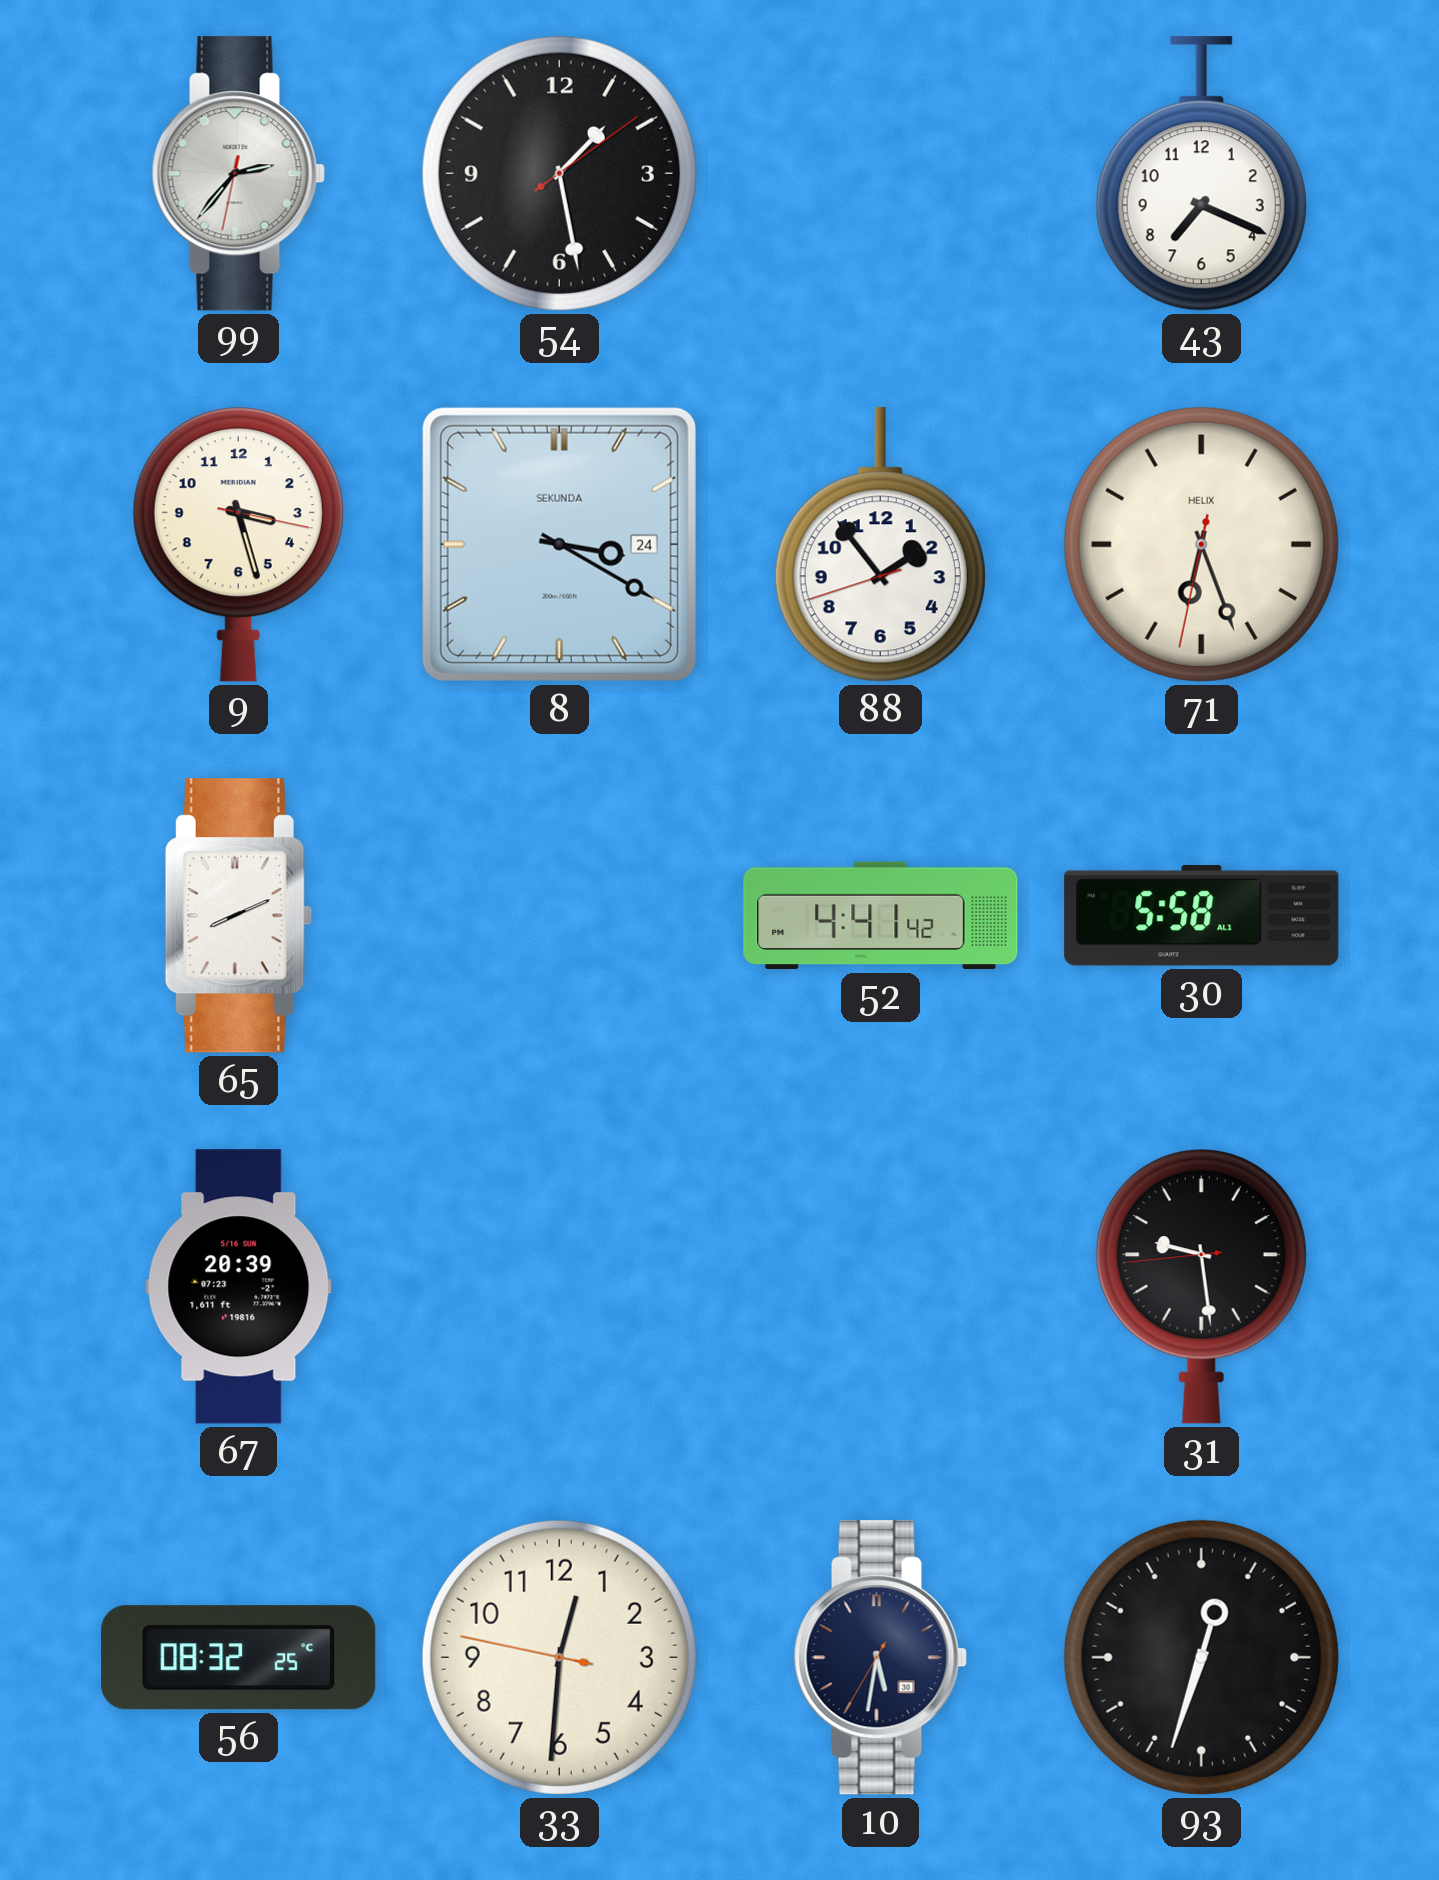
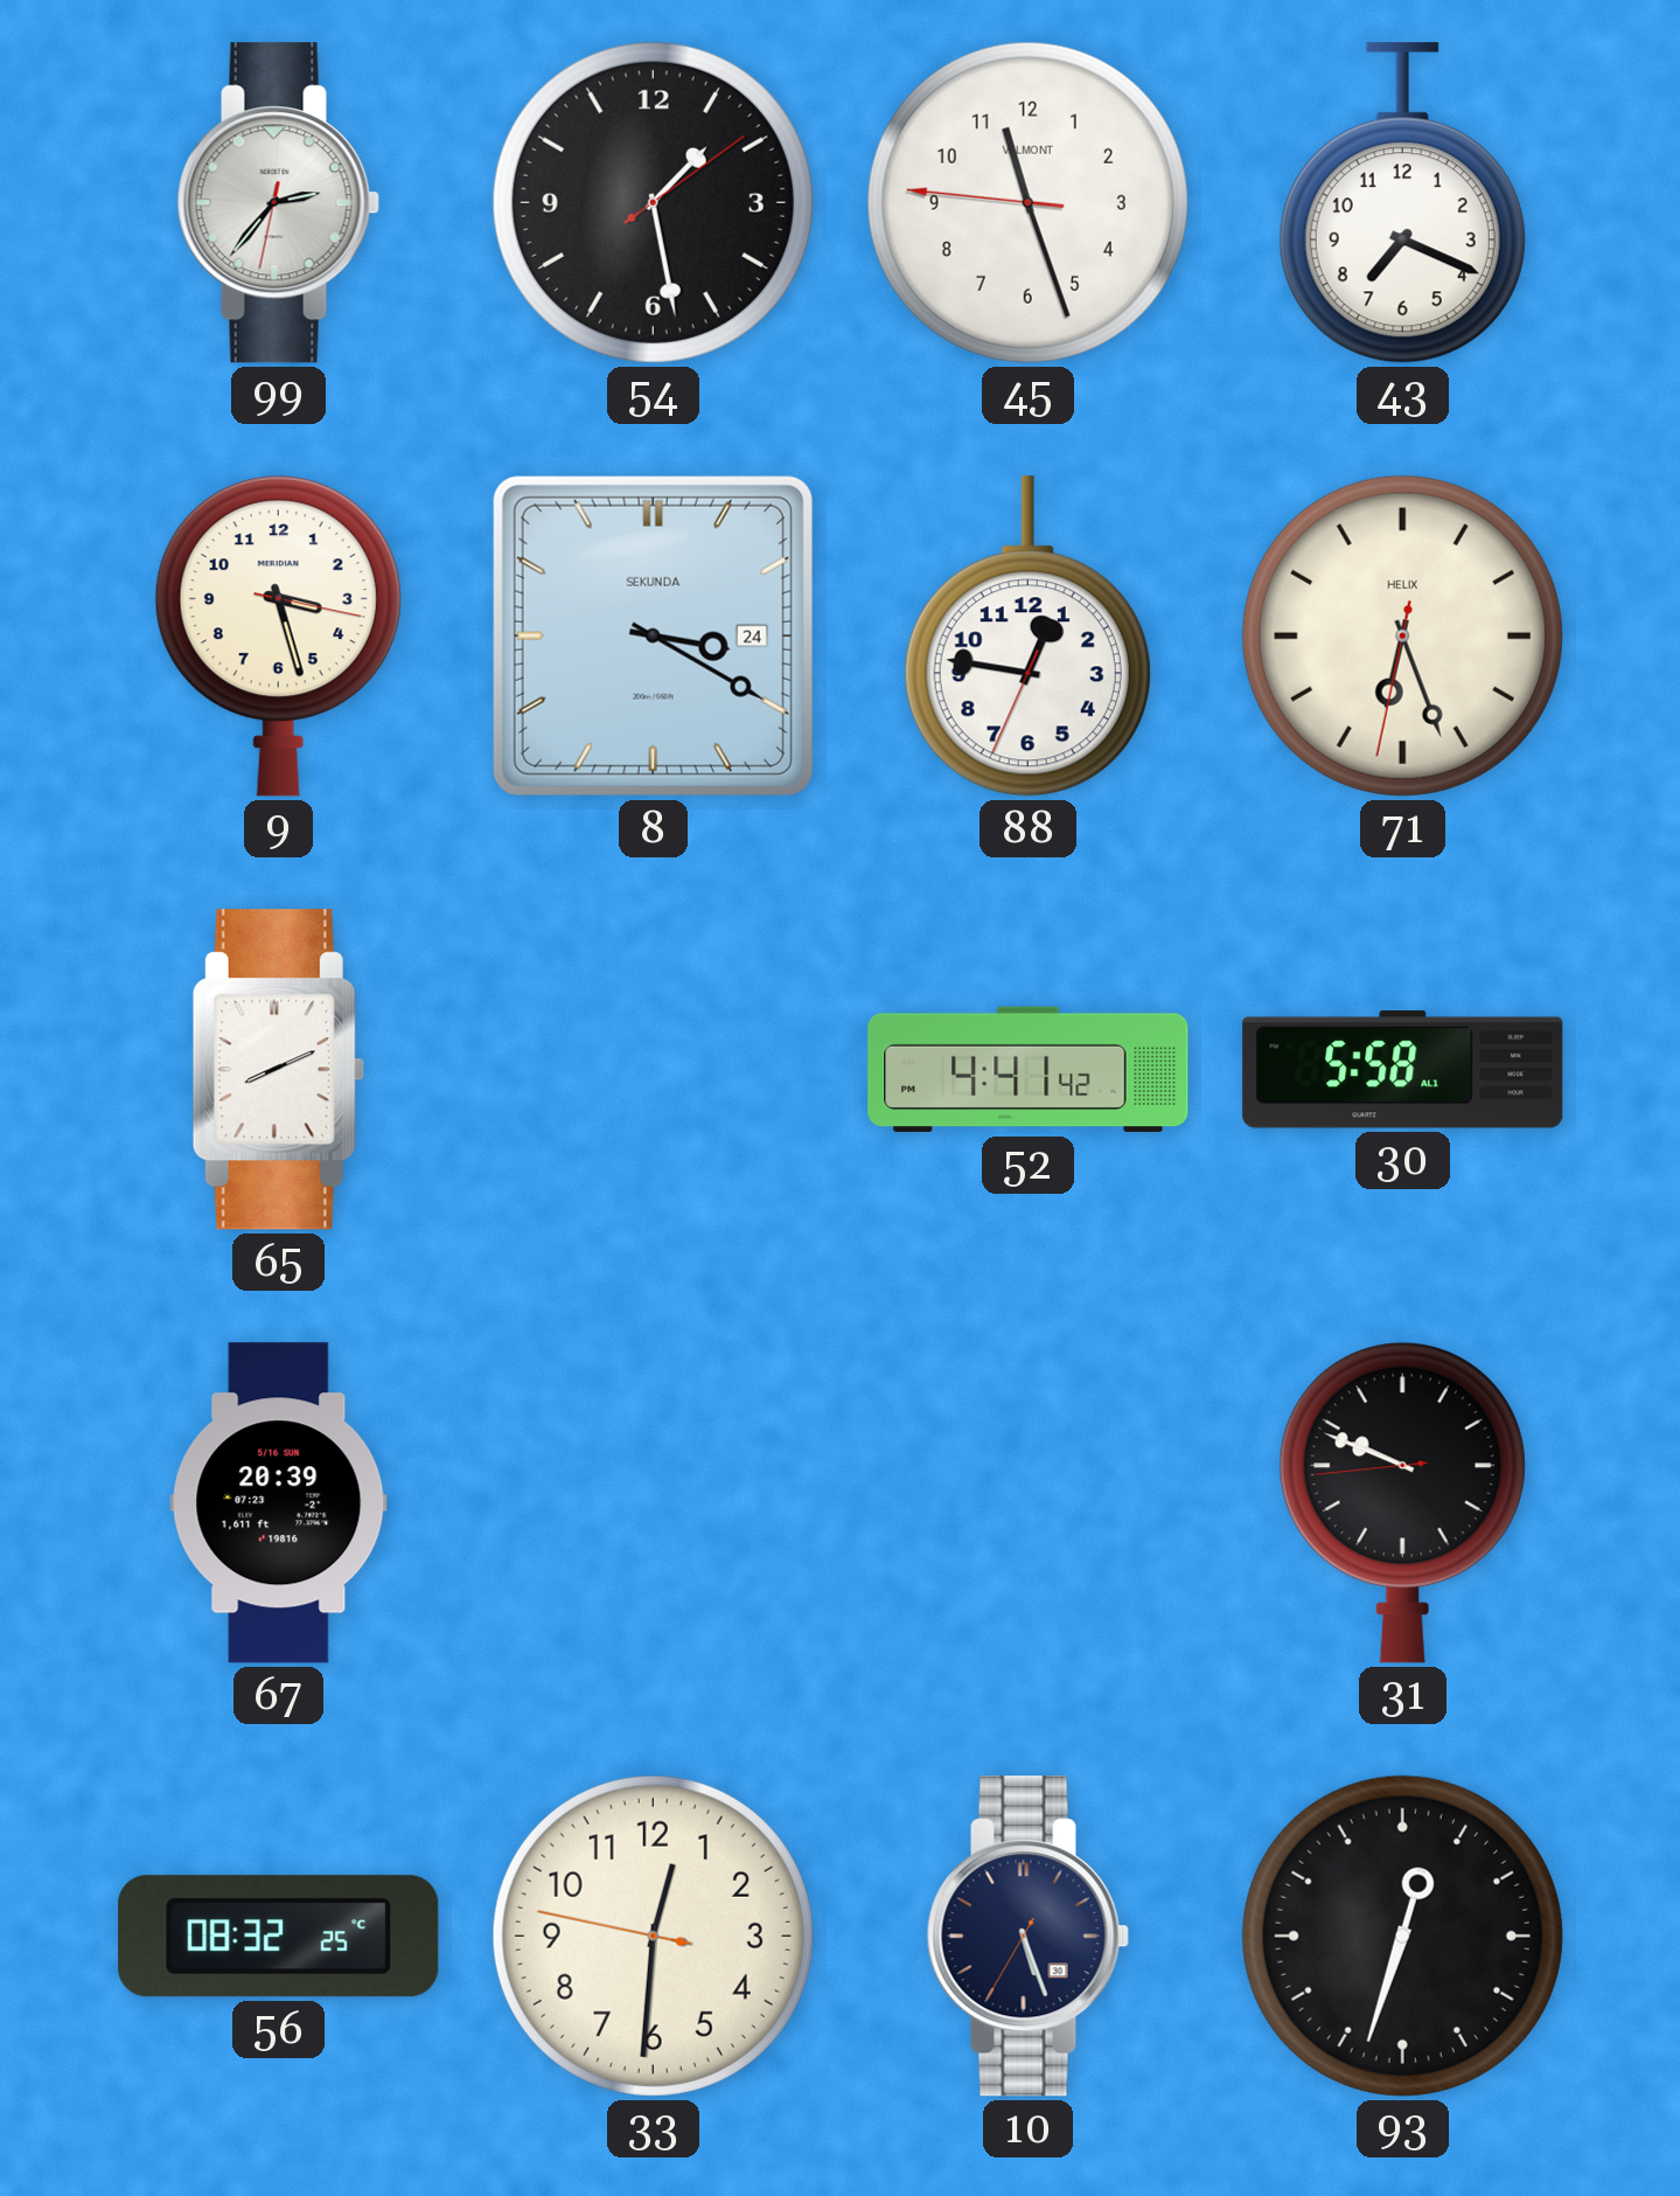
45: none -> 11:26 (1027, 202)
88: 1:53 -> 12:46 (1027, 637)
31: 9:28 -> 9:48 (1402, 1503)
10: 5:31 -> 5:26 (1027, 1937)
